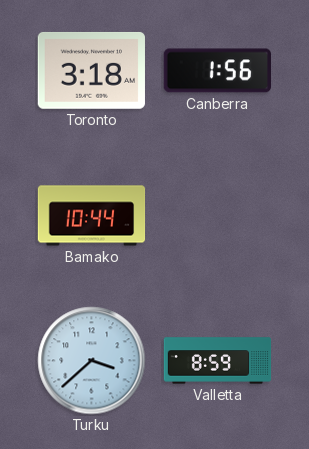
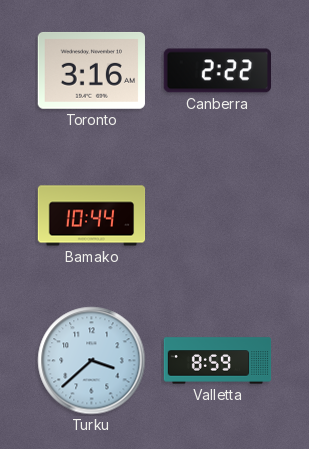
Toronto: 3:18 -> 3:16 (91, 70)
Canberra: 1:56 -> 2:22 (217, 71)
